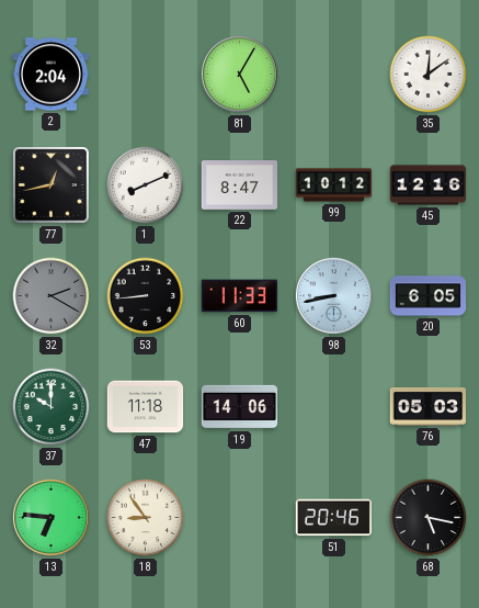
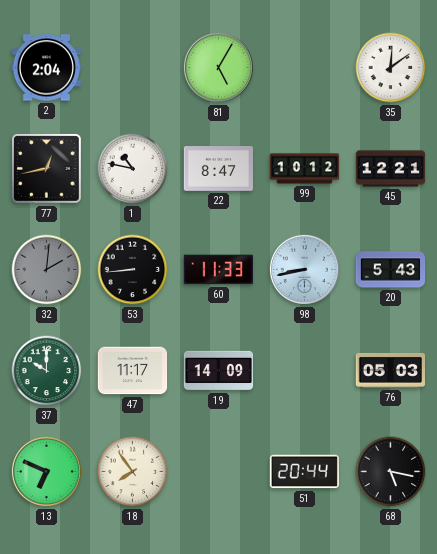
1: 8:11 -> 10:47 (133, 169)
45: 12:16 -> 12:21 (391, 169)
32: 2:20 -> 2:01 (47, 270)
20: 6:05 -> 5:43 (391, 270)
47: 11:18 -> 11:17 (133, 371)
19: 14:06 -> 14:09 (219, 371)
13: 6:46 -> 6:49 (46, 471)
18: 8:54 -> 7:54 (133, 472)
51: 20:46 -> 20:44 (304, 472)
